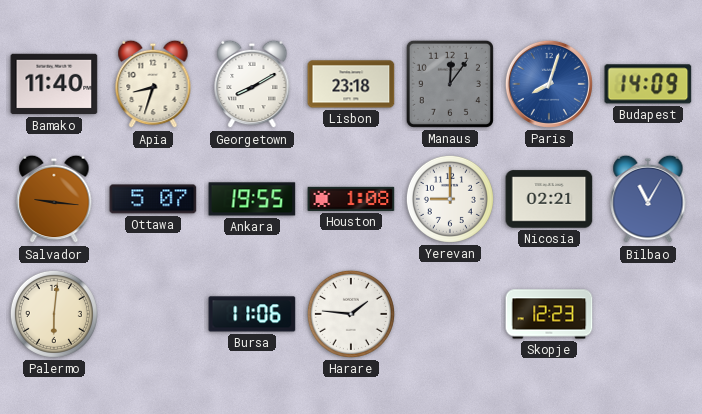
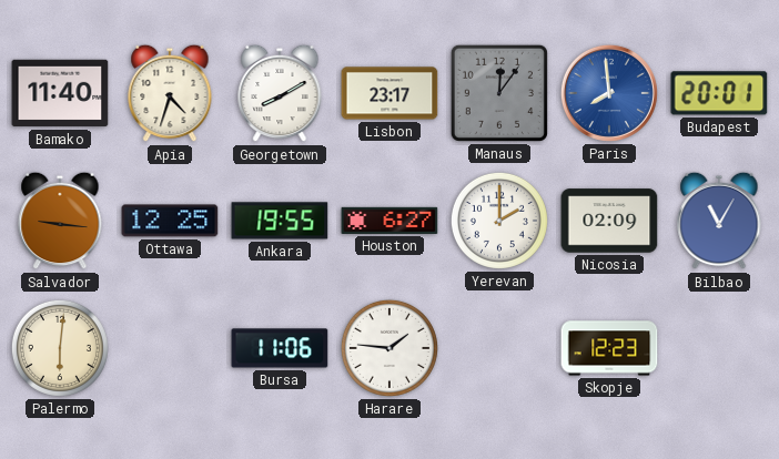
Apia: 8:33 -> 4:33 (170, 93)
Lisbon: 23:18 -> 23:17 (389, 93)
Paris: 8:03 -> 7:59 (609, 93)
Budapest: 14:09 -> 20:01 (719, 93)
Ottawa: 5:07 -> 12:25 (170, 221)
Houston: 1:08 -> 6:27 (389, 221)
Yerevan: 9:00 -> 2:00 (499, 221)
Nicosia: 02:21 -> 02:09 (609, 221)
